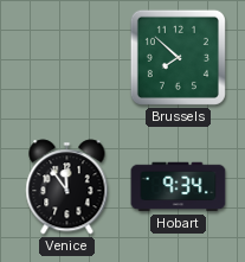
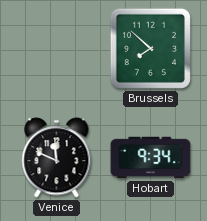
Venice: 11:54 -> 11:49 (57, 158)
